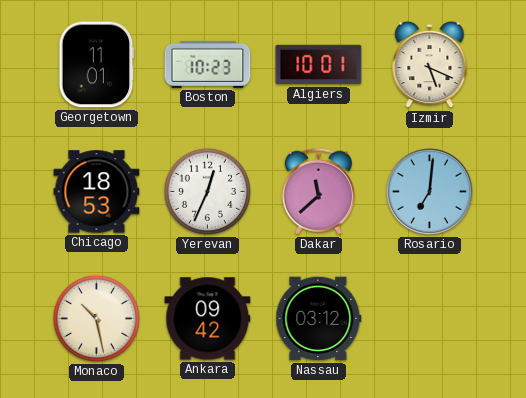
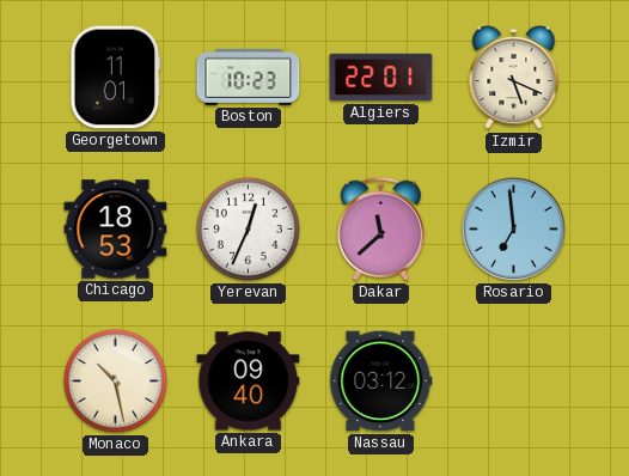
Algiers: 10:01 -> 22:01 (381, 78)
Rosario: 7:01 -> 6:59 (513, 228)
Ankara: 09:42 -> 09:40 (249, 382)
